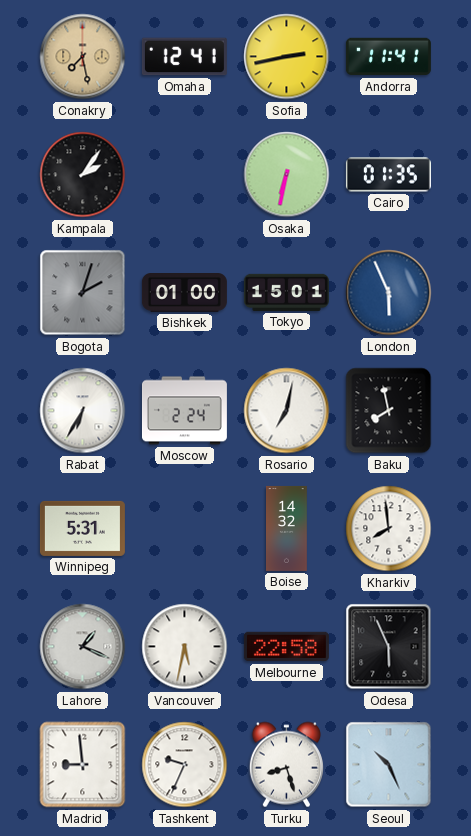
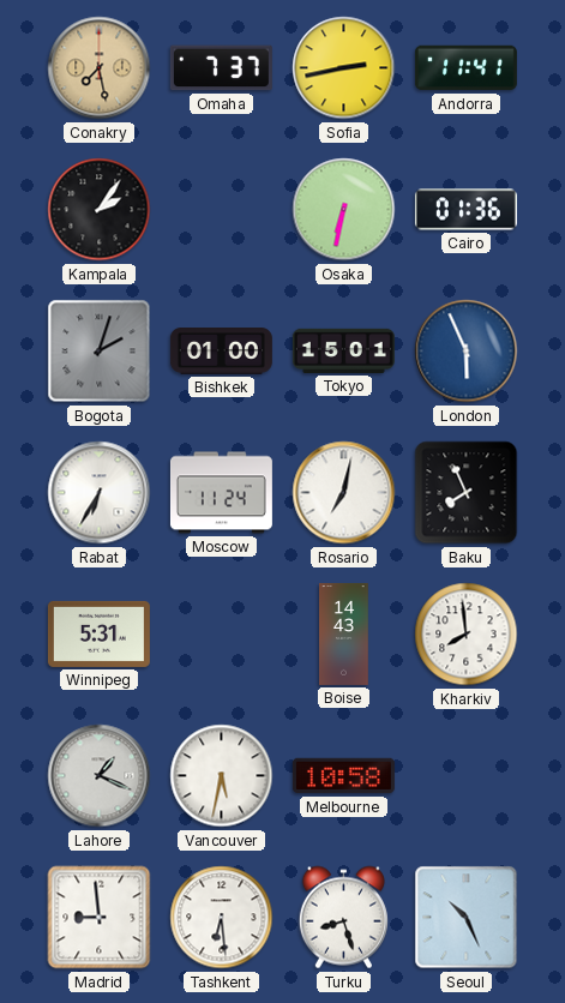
Omaha: 12:41 -> 7:37 (221, 68)
Cairo: 01:35 -> 01:36 (465, 210)
Moscow: 2:24 -> 11:24 (221, 493)
Baku: 7:58 -> 7:56 (467, 493)
Boise: 14:32 -> 14:43 (344, 633)
Melbourne: 22:58 -> 10:58 (343, 776)
Odesa: 5:56 -> none (389, 647)
Tashkent: 9:34 -> 6:29 (222, 918)
